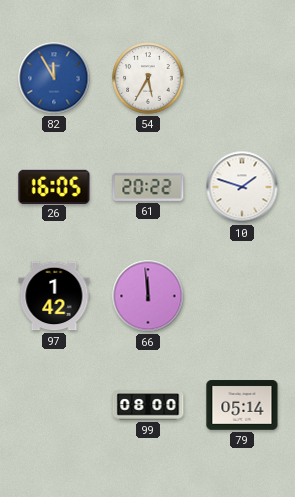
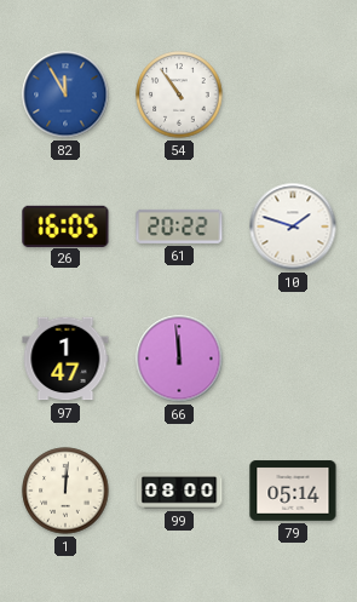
54: 5:35 -> 10:54 (179, 94)
97: 1:42 -> 1:47 (65, 359)
1: none -> 12:01 (65, 491)
